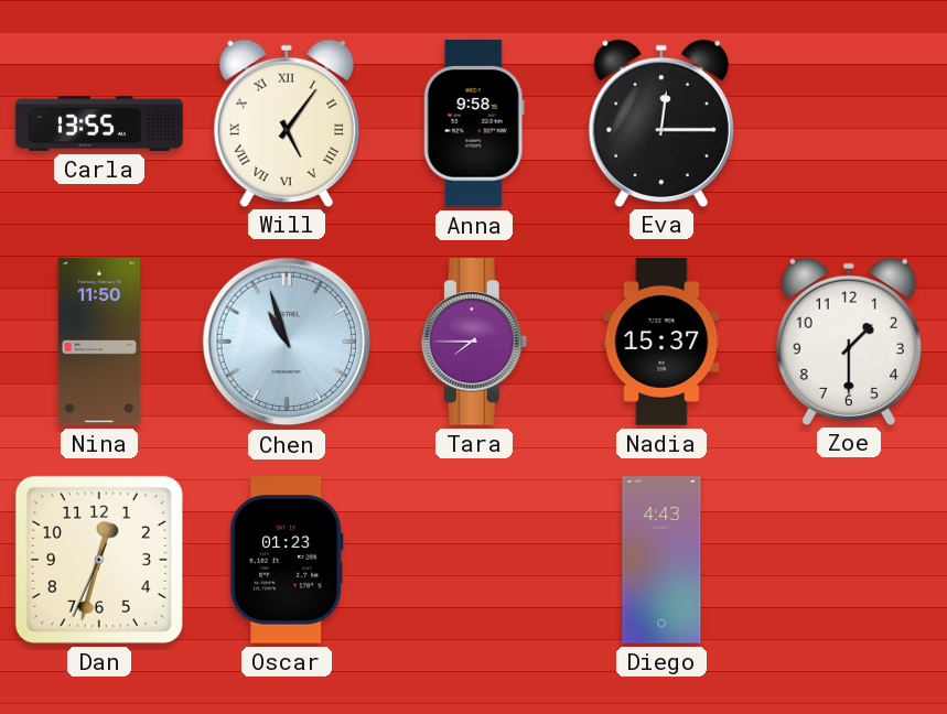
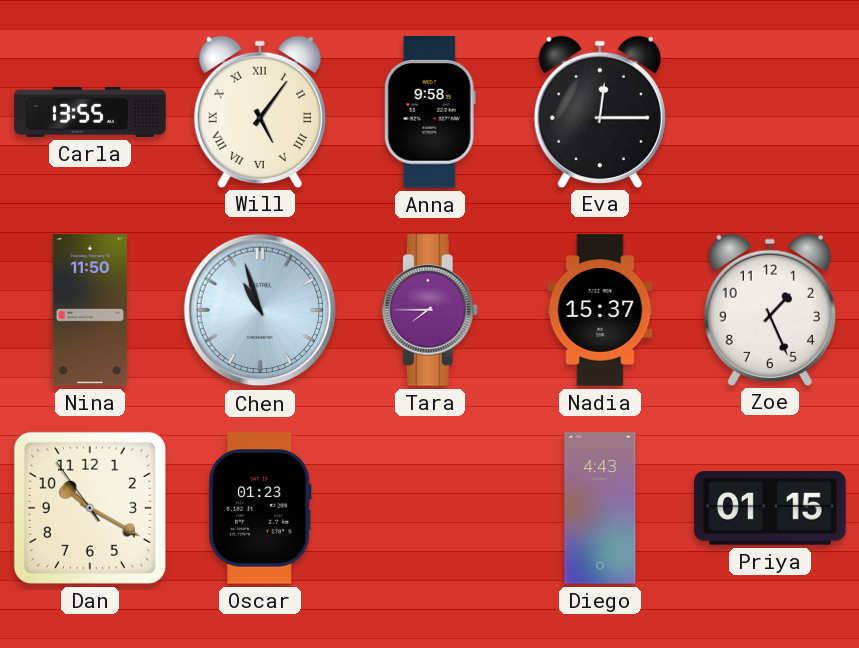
Zoe: 1:30 -> 1:26 (770, 309)
Dan: 12:32 -> 10:19 (90, 508)
Priya: none -> 01:15 (770, 508)
